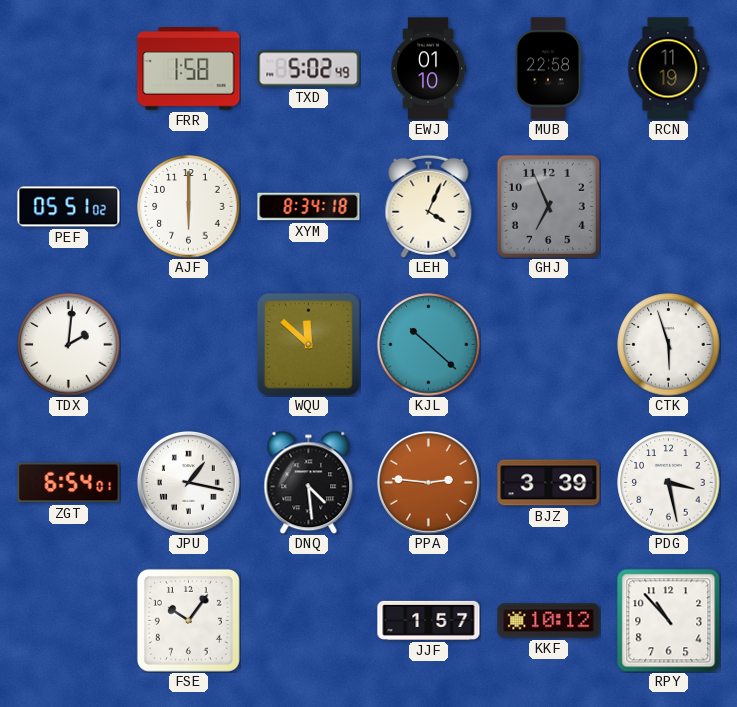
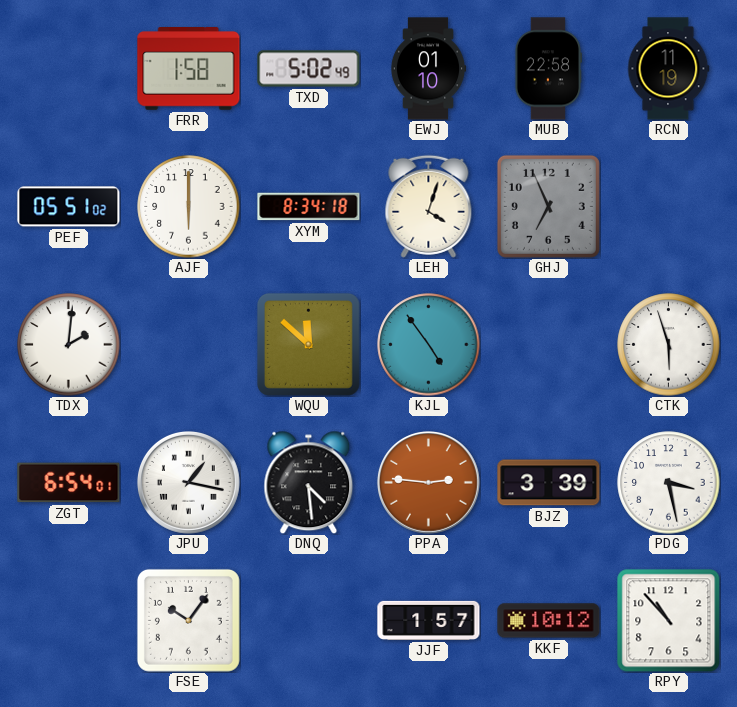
LEH: 4:04 -> 4:03 (429, 206)
KJL: 10:22 -> 4:54 (429, 345)
